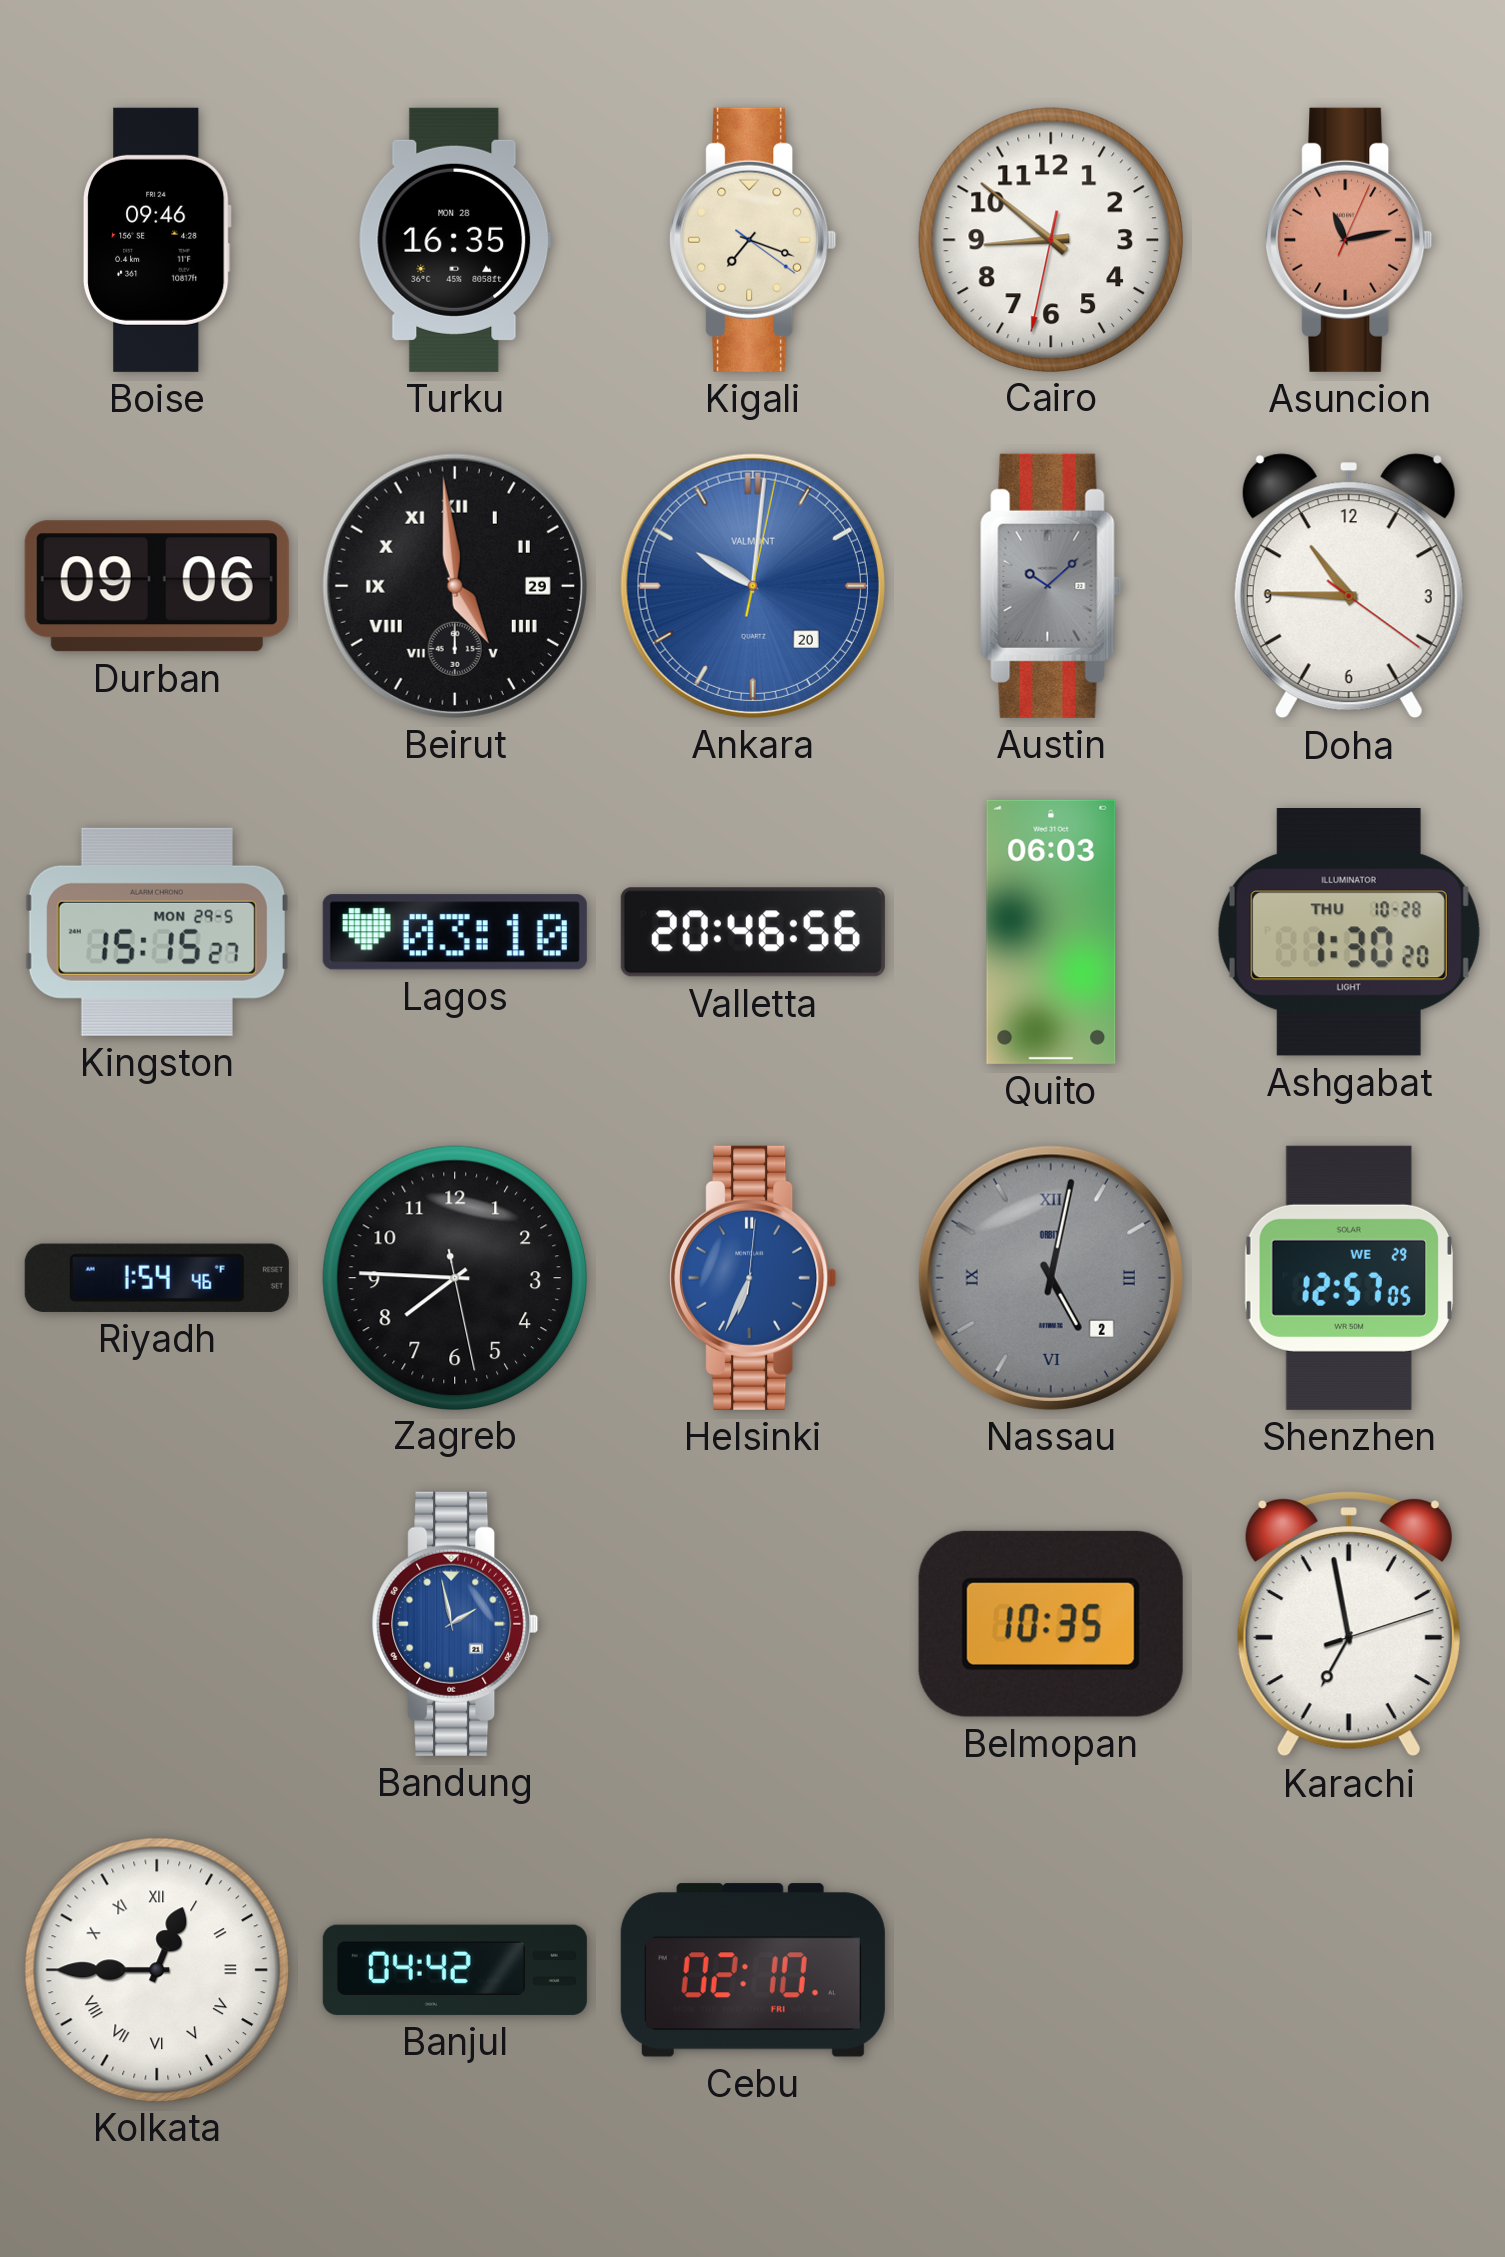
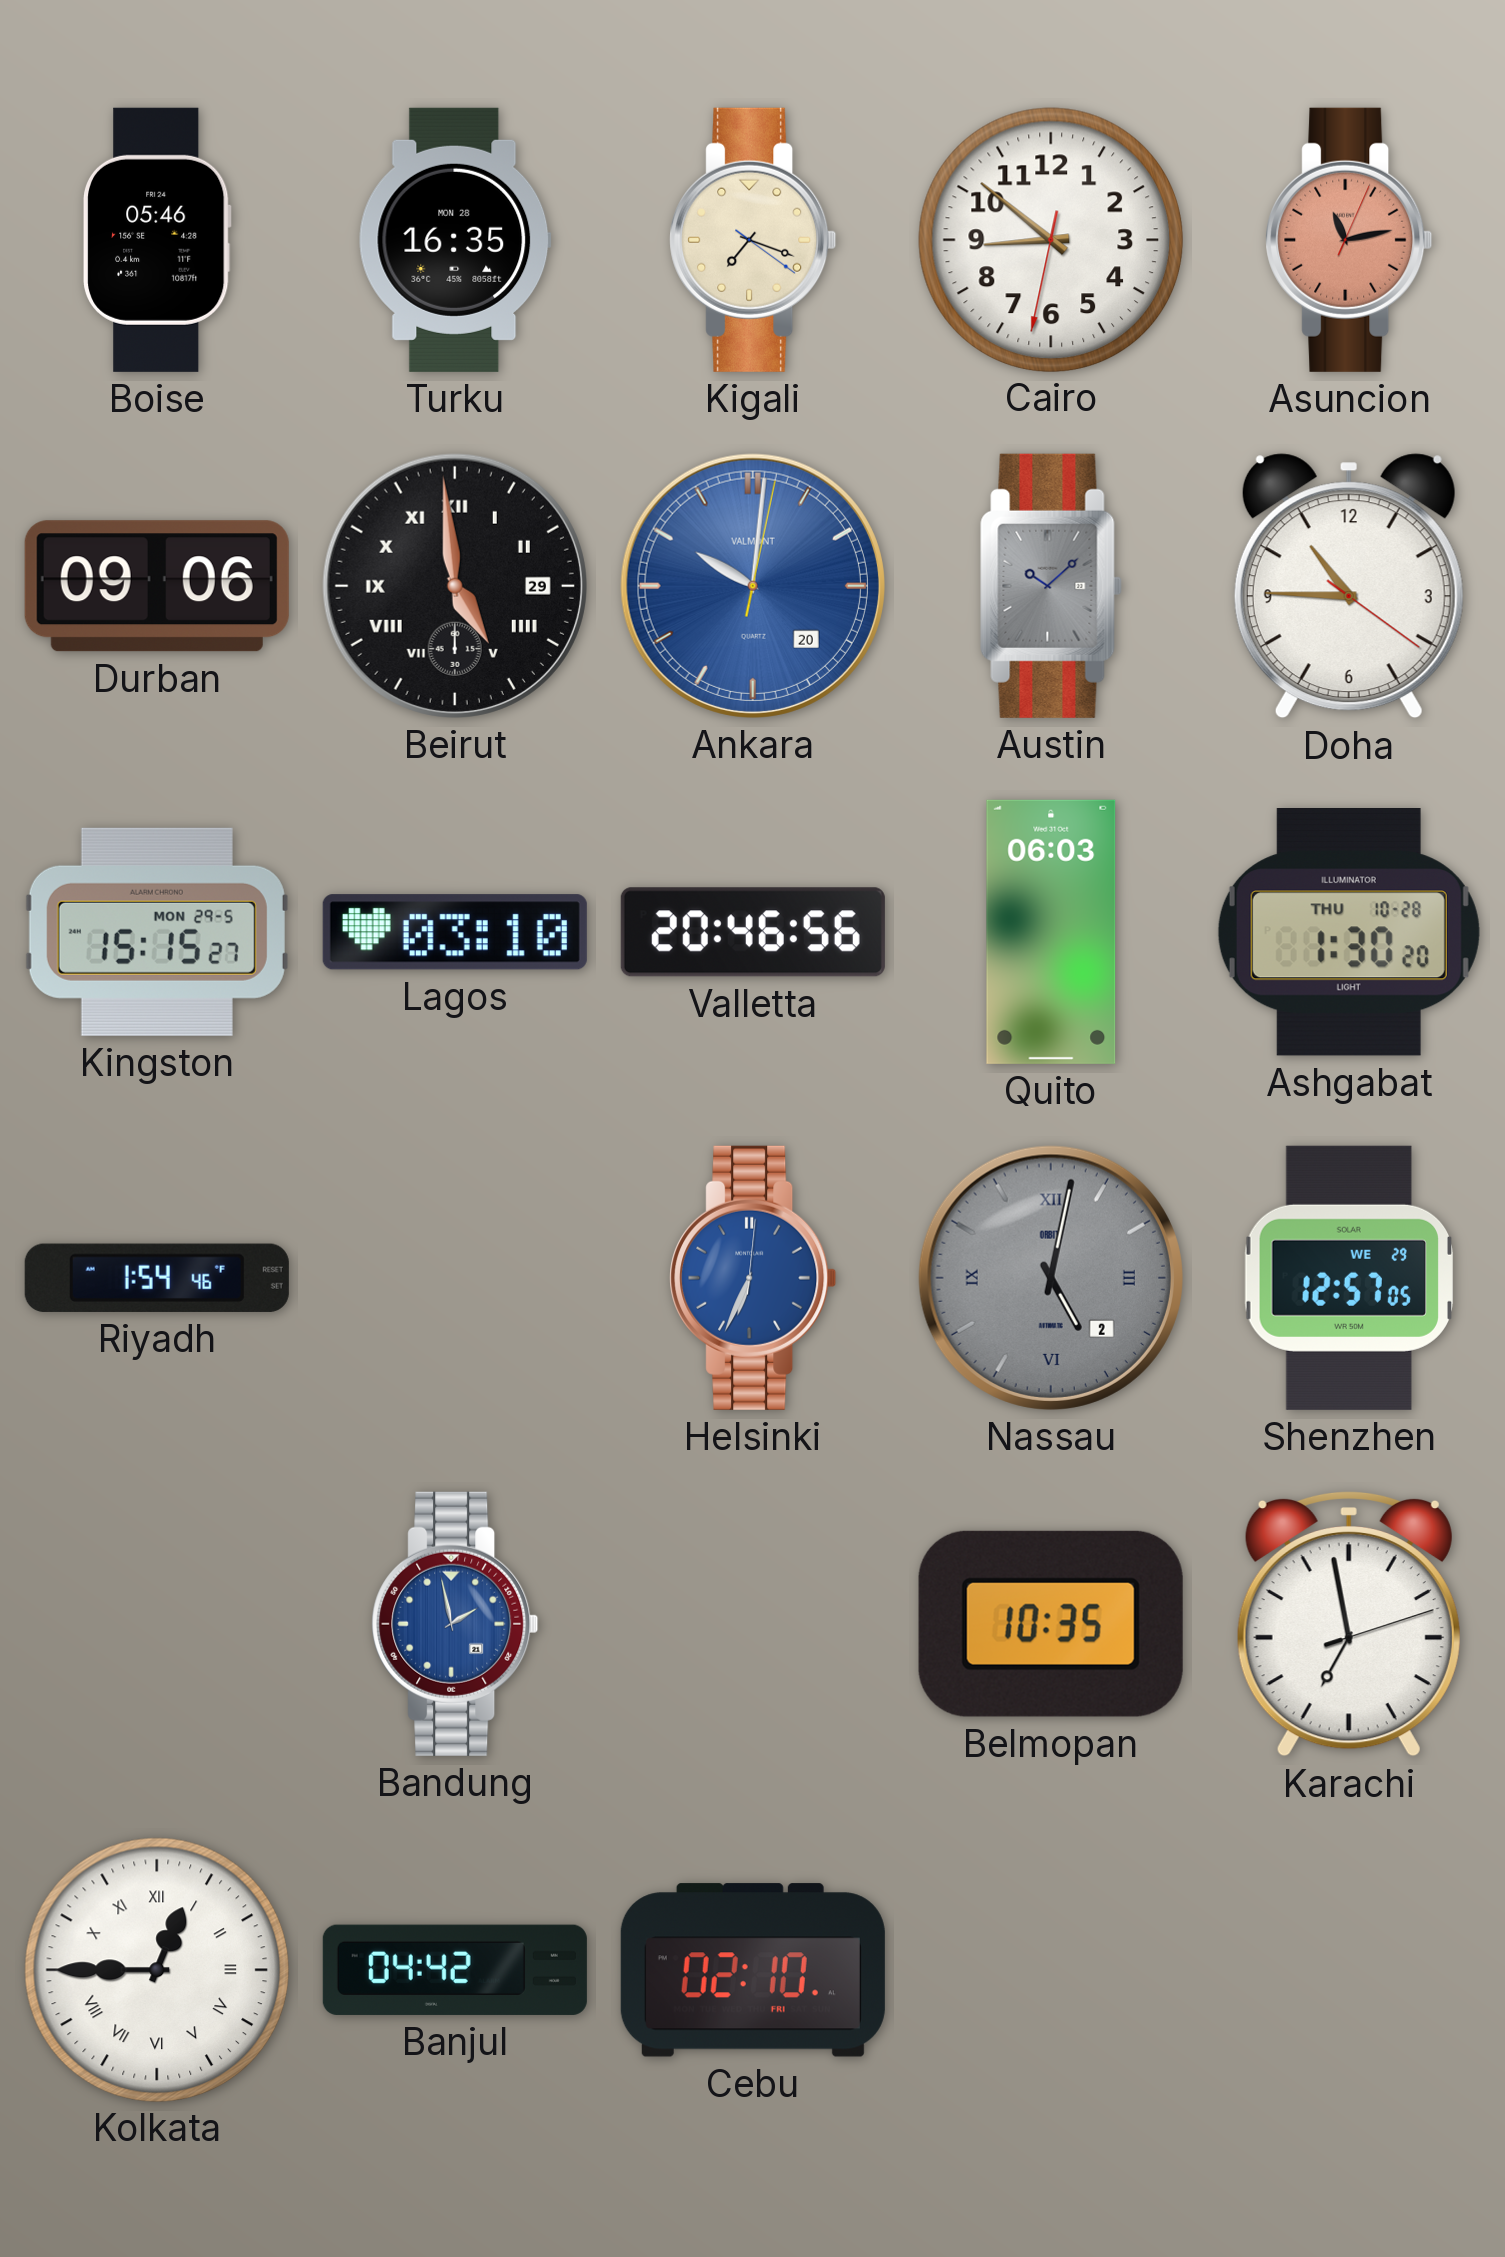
Boise: 09:46 -> 05:46 (157, 240)
Zagreb: 7:45 -> none (454, 1277)
